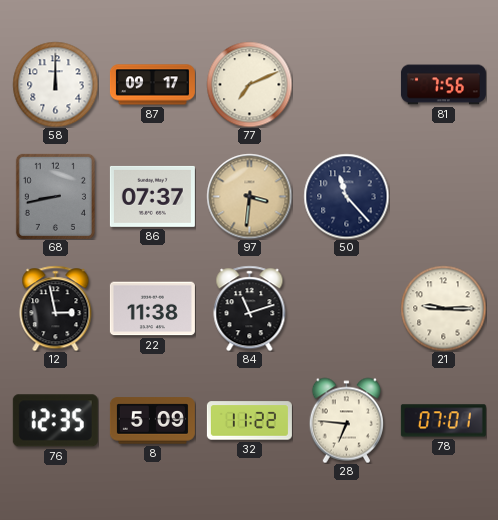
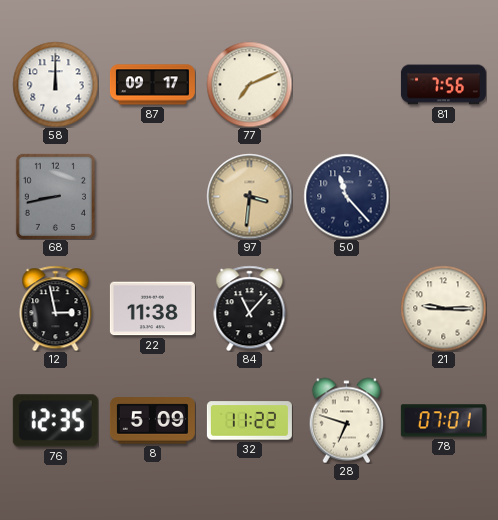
86: 07:37 -> none (152, 196)
84: 11:12 -> 11:07 (250, 308)
28: 6:46 -> 6:48 (346, 420)
